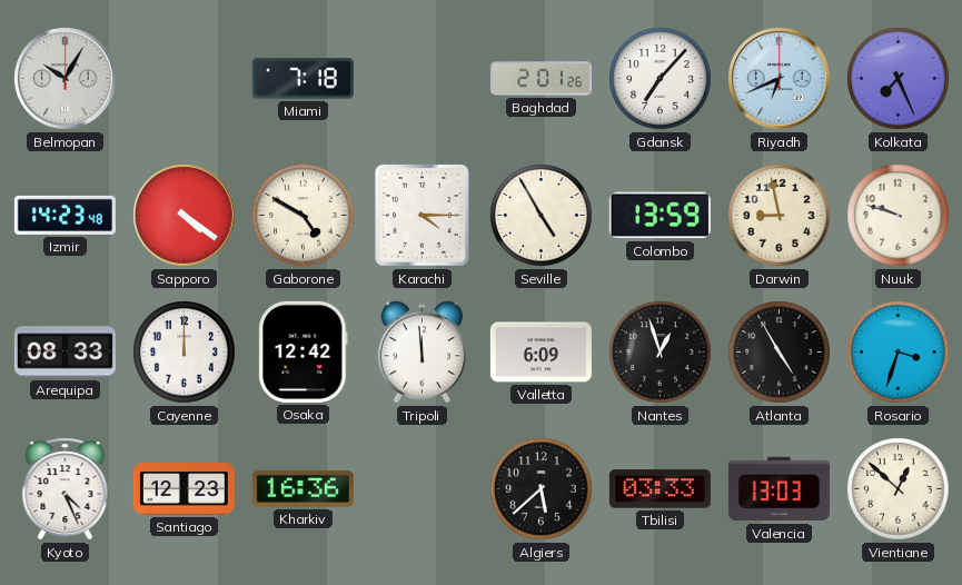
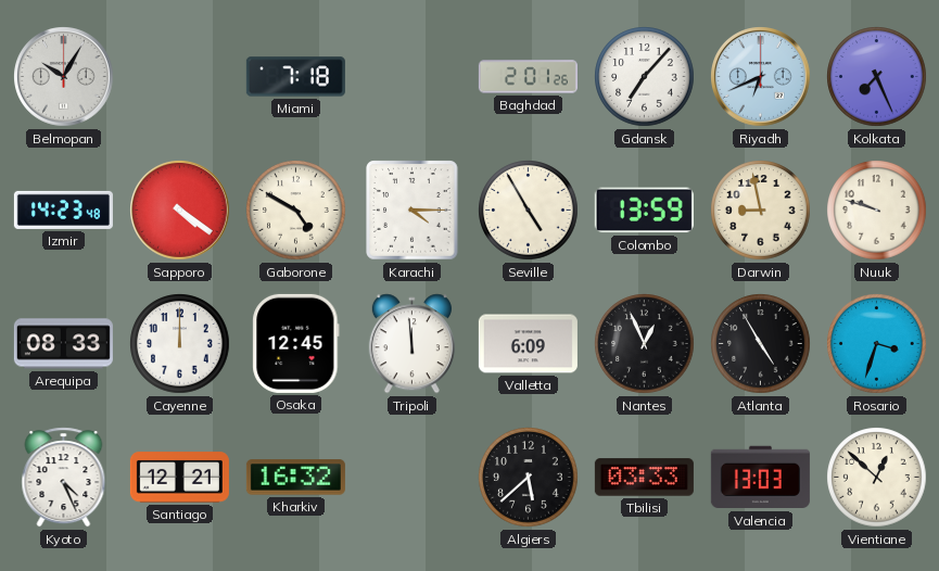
Osaka: 12:42 -> 12:45 (296, 343)
Nantes: 12:57 -> 12:56 (645, 344)
Santiago: 12:23 -> 12:21 (179, 478)
Kharkiv: 16:36 -> 16:32 (295, 478)
